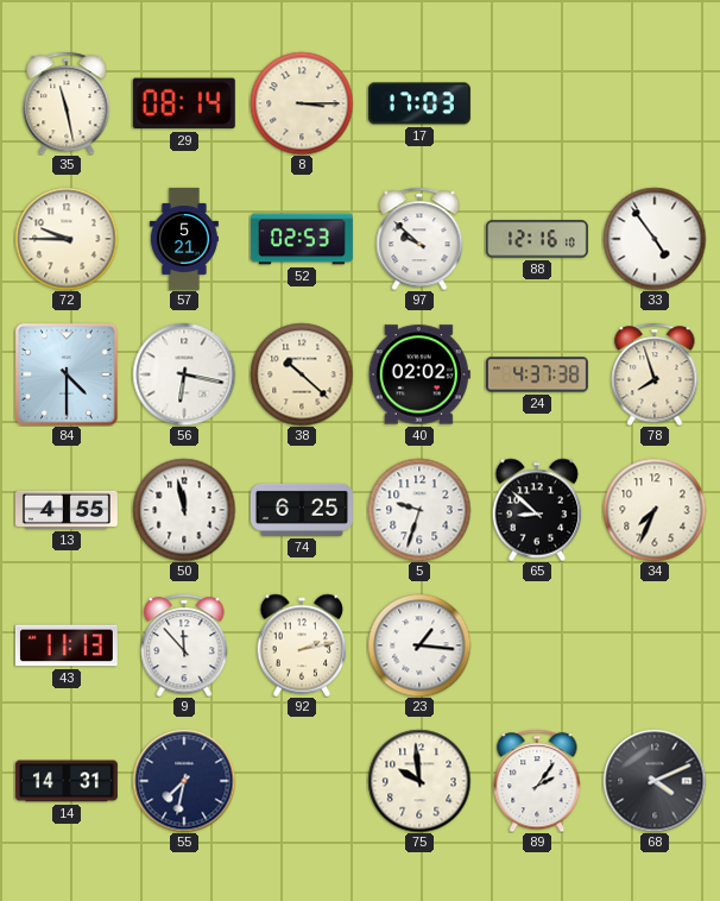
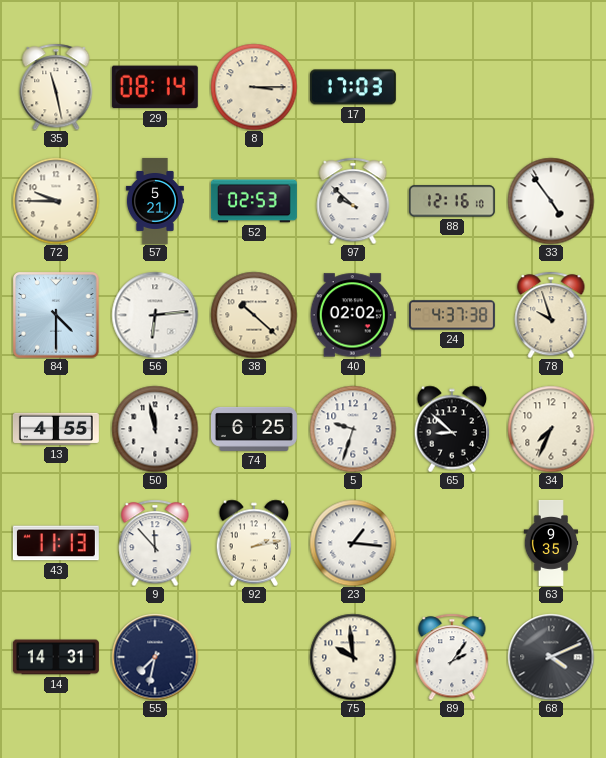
56: 6:17 -> 6:14 (155, 315)
78: 7:57 -> 9:57 (551, 315)
63: none -> 9:35 (551, 544)
